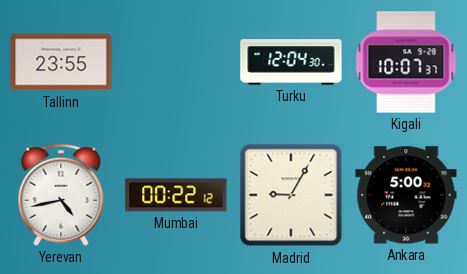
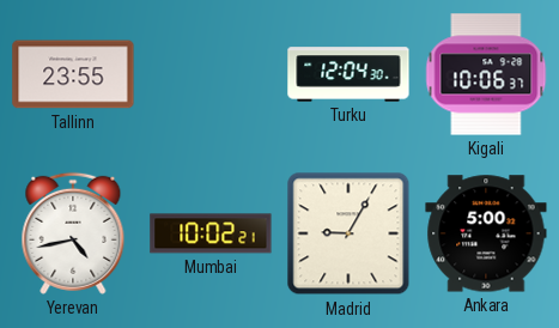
Kigali: 10:07 -> 10:06 (486, 74)
Mumbai: 00:22 -> 10:02 (211, 233)
